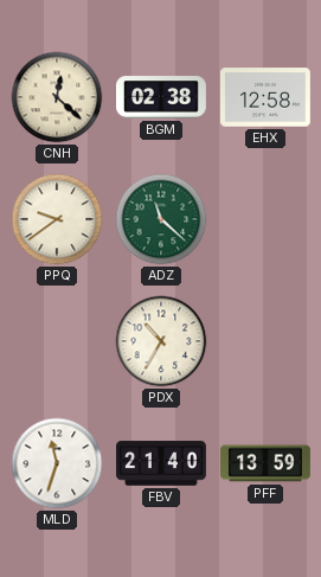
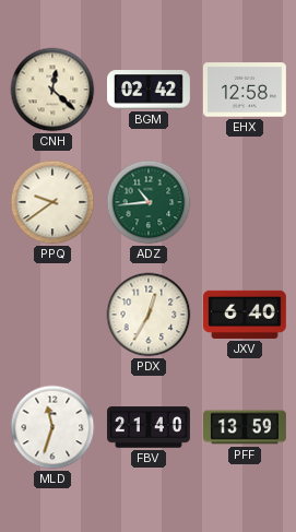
BGM: 02:38 -> 02:42 (150, 90)
ADZ: 11:22 -> 10:44 (149, 202)
PDX: 10:35 -> 12:35 (149, 315)
JXV: none -> 6:40 (245, 315)
